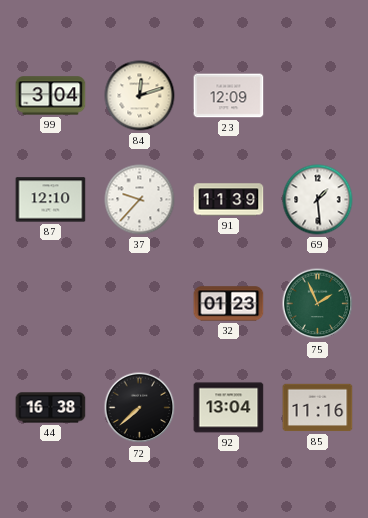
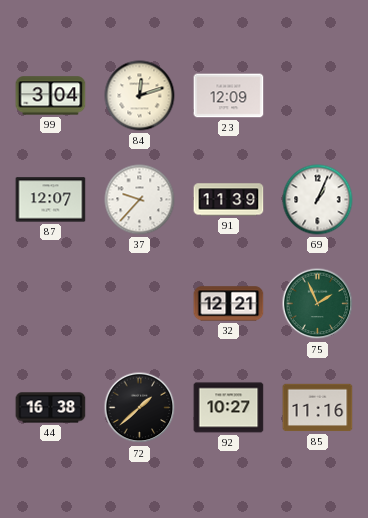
87: 12:10 -> 12:07 (51, 200)
69: 1:29 -> 1:04 (318, 200)
32: 01:23 -> 12:21 (229, 304)
72: 7:38 -> 1:38 (140, 408)
92: 13:04 -> 10:27 (229, 408)
